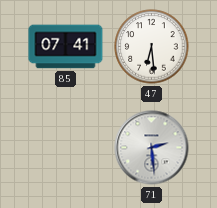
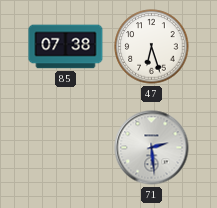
85: 07:41 -> 07:38 (66, 47)
47: 6:29 -> 6:27 (152, 47)
